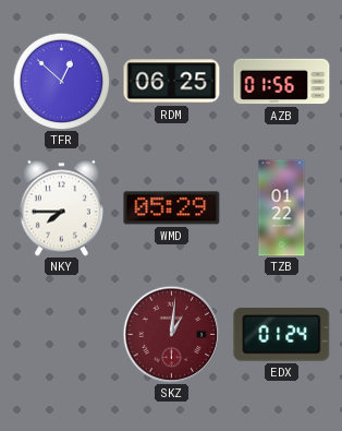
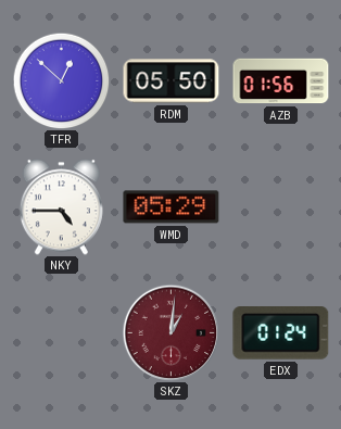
RDM: 06:25 -> 05:50 (172, 81)
NKY: 7:45 -> 4:45 (61, 207)
TZB: 01:22 -> none (282, 208)
